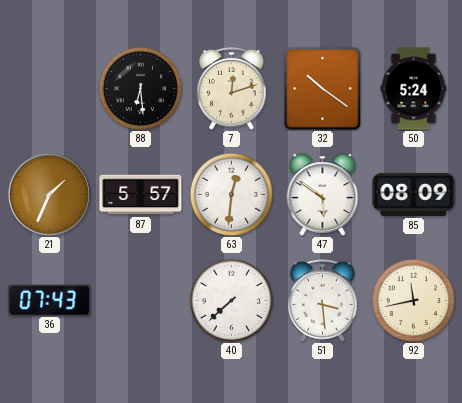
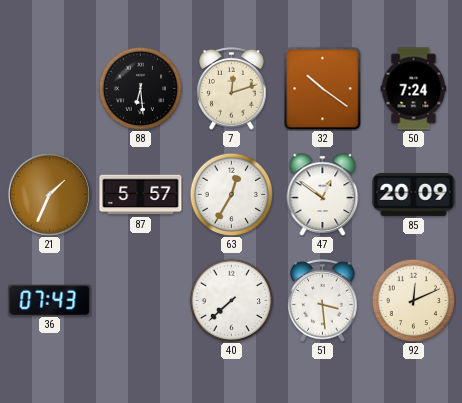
50: 5:24 -> 7:24 (414, 89)
63: 12:31 -> 12:35 (231, 194)
47: 5:51 -> 12:51 (323, 195)
85: 08:09 -> 20:09 (414, 194)
92: 11:43 -> 12:11 (413, 300)
